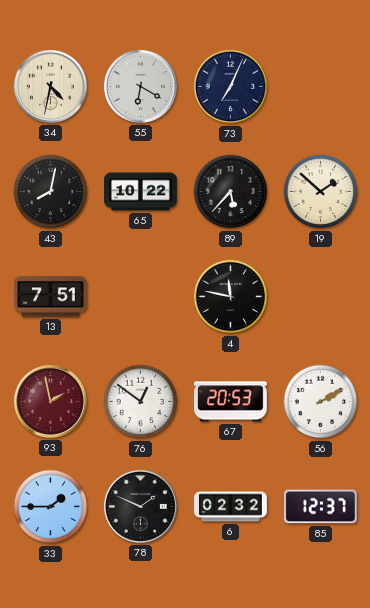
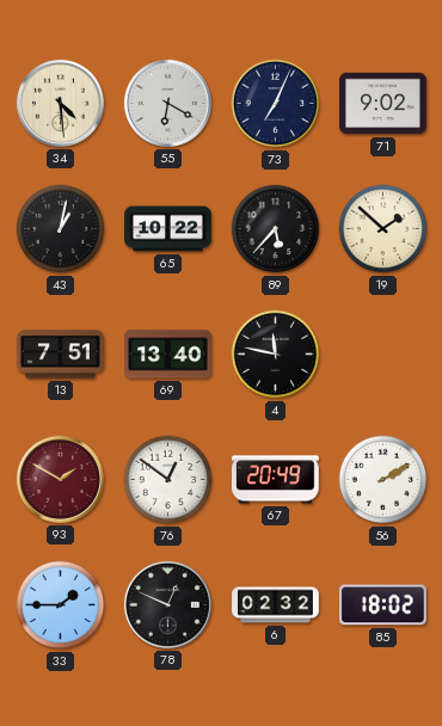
34: 4:32 -> 4:29 (60, 103)
71: none -> 9:02 (383, 104)
43: 8:02 -> 1:02 (61, 229)
69: none -> 13:40 (168, 355)
93: 1:58 -> 1:50 (60, 479)
67: 20:53 -> 20:49 (276, 480)
78: 1:49 -> 12:49 (167, 604)
85: 12:37 -> 18:02 (383, 605)
